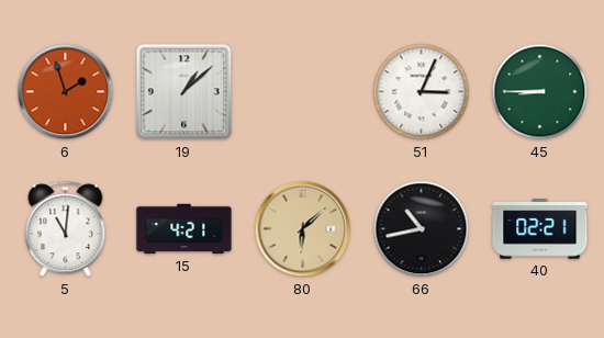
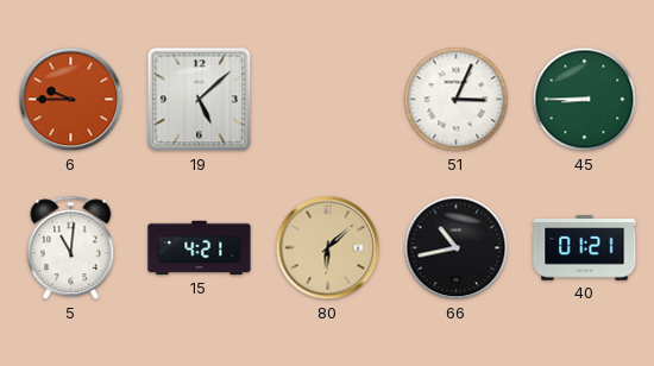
6: 1:57 -> 9:45 (71, 100)
19: 1:08 -> 5:08 (200, 100)
40: 02:21 -> 01:21 (585, 248)
